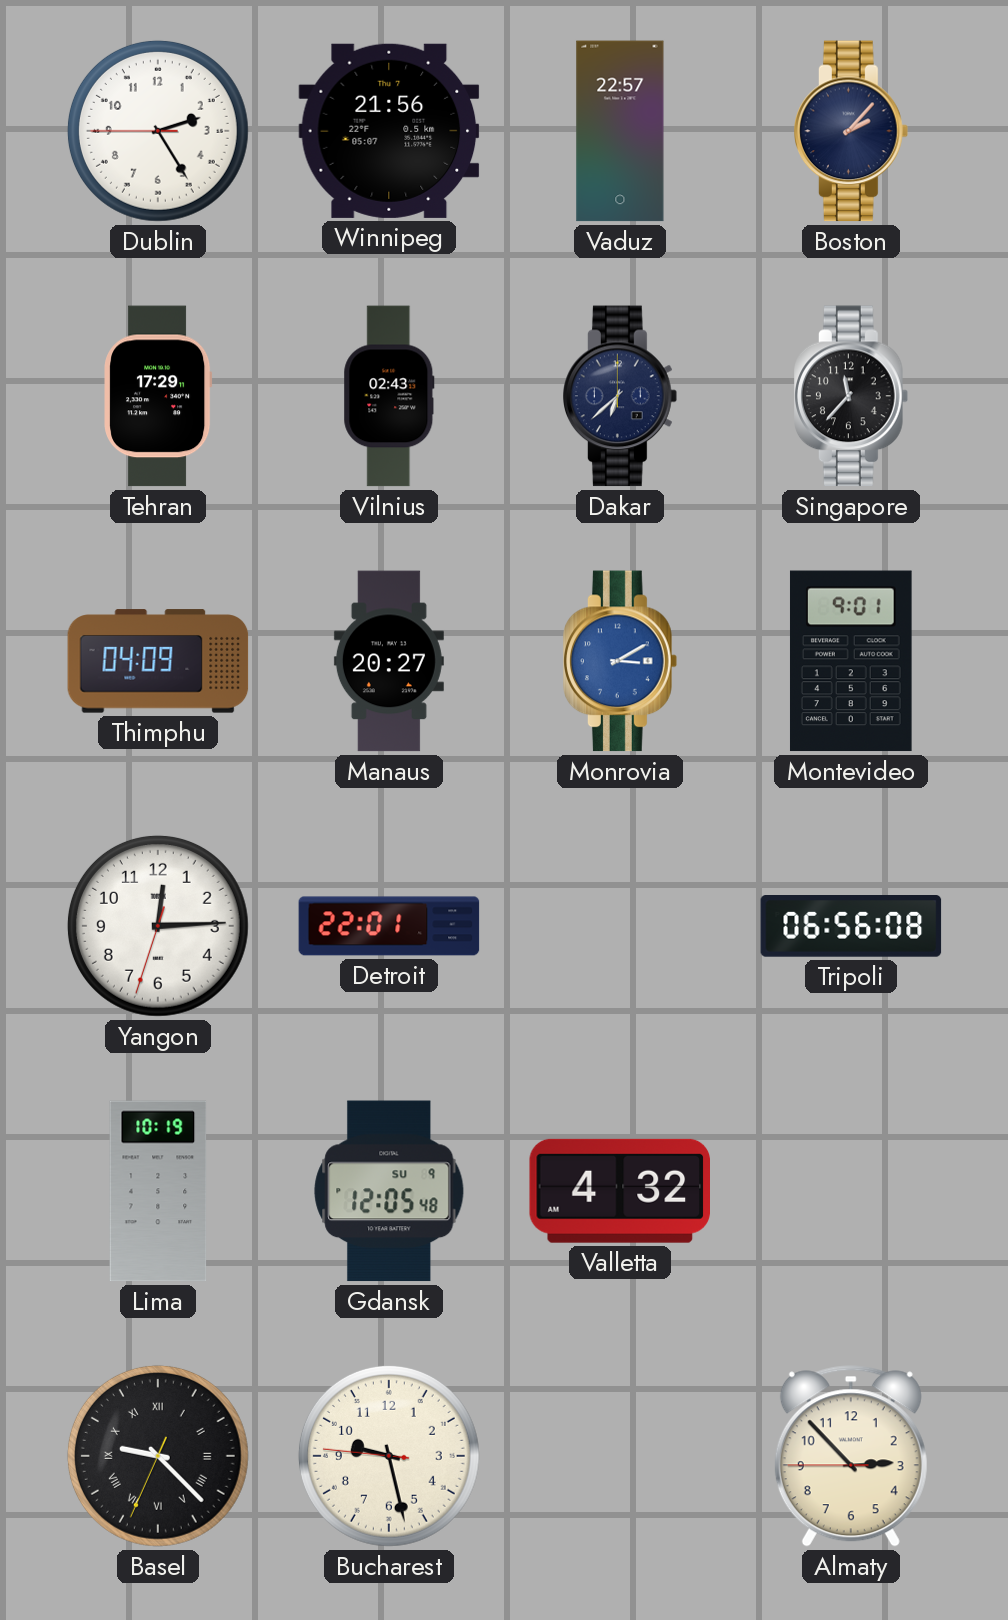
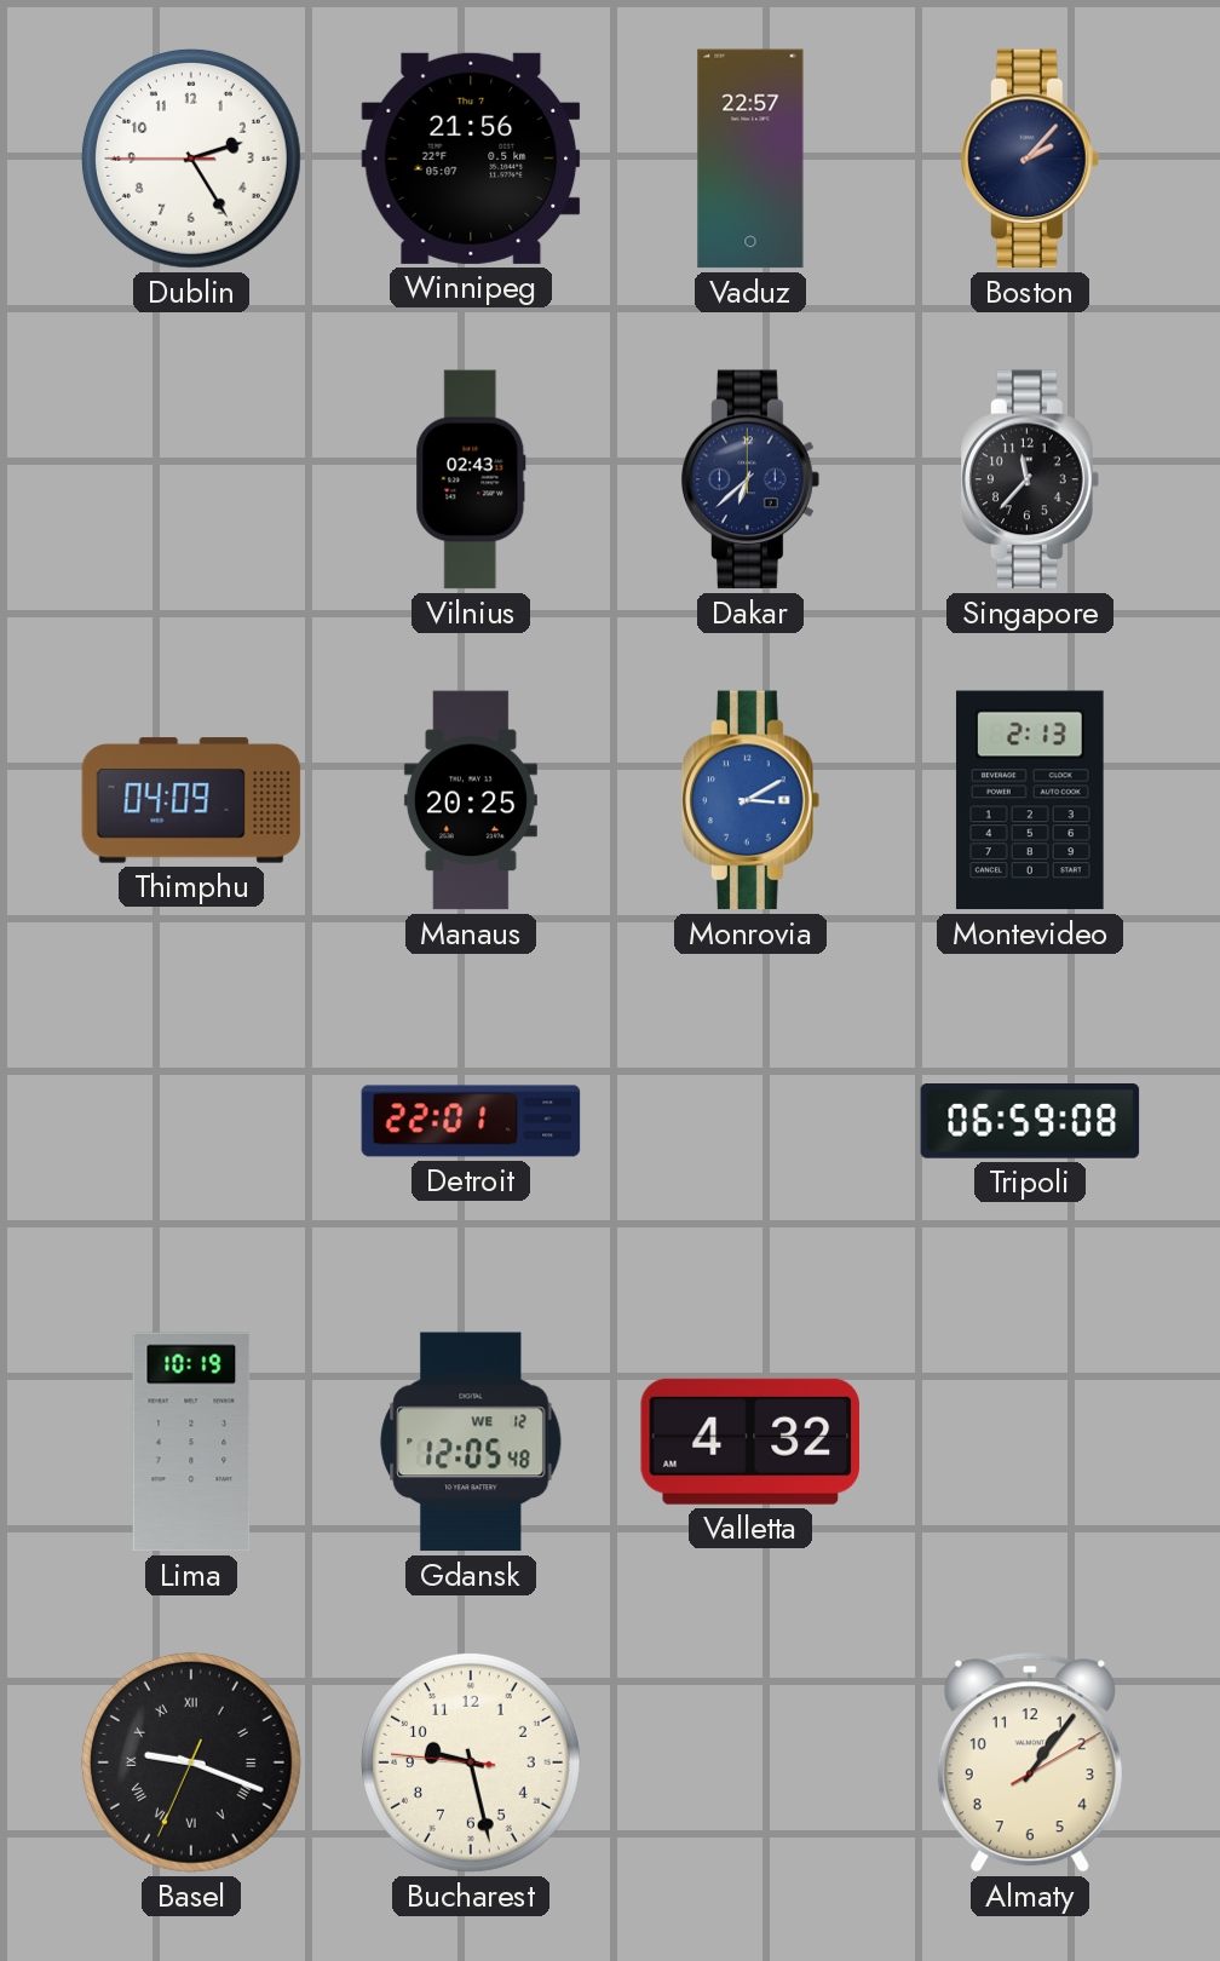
Tehran: 17:29 -> none (158, 396)
Manaus: 20:27 -> 20:25 (471, 800)
Montevideo: 9:01 -> 2:13 (1030, 800)
Yangon: 12:14 -> none (158, 926)
Tripoli: 06:56 -> 06:59 (1030, 1121)
Gdansk date: SU 9 -> WE 12 (471, 1442)
Basel: 9:22 -> 9:18 (191, 1762)
Almaty: 2:52 -> 1:06 (1030, 1762)
